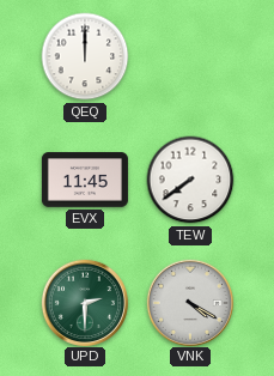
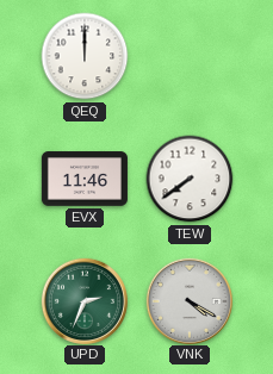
EVX: 11:45 -> 11:46 (85, 179)
UPD: 2:30 -> 2:34 (83, 300)
